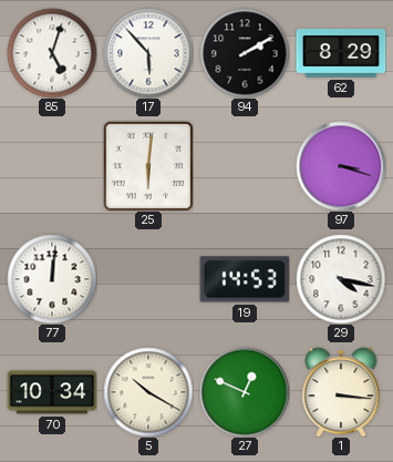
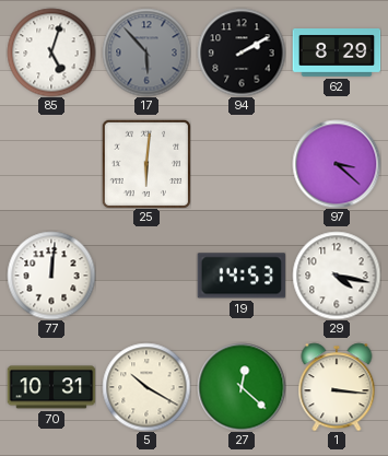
17 dial: white -> grey (146, 52)
97: 3:18 -> 3:22 (337, 164)
70: 10:34 -> 10:31 (51, 387)
27: 12:49 -> 12:22 (242, 387)
